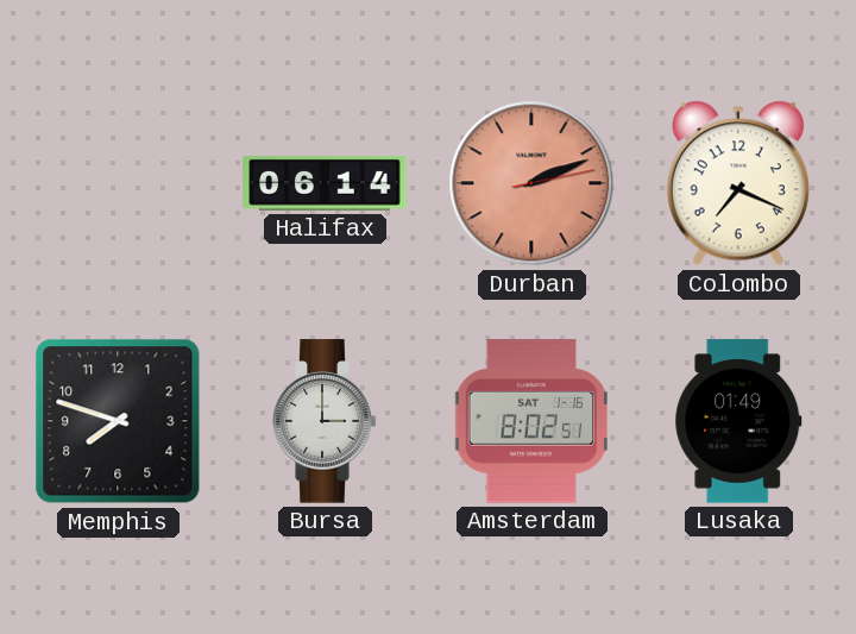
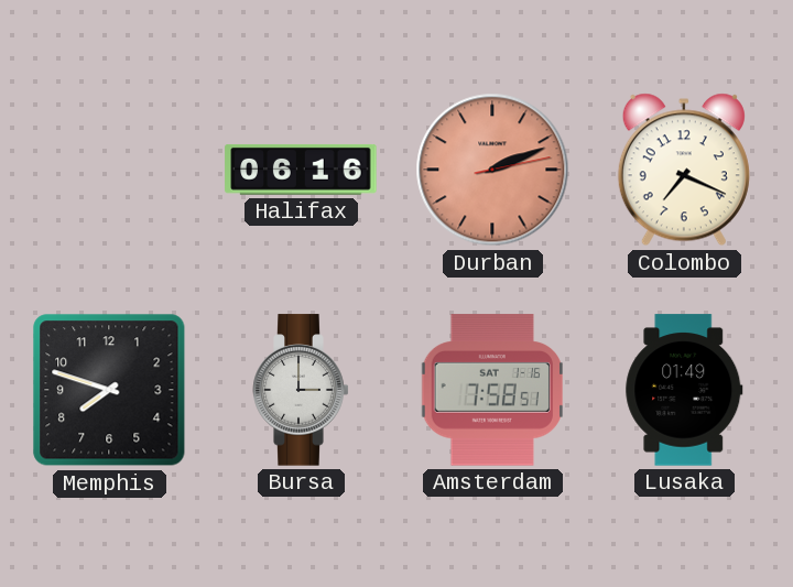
Halifax: 06:14 -> 06:16 (301, 170)
Amsterdam: 8:02 -> 7:58 (491, 390)
